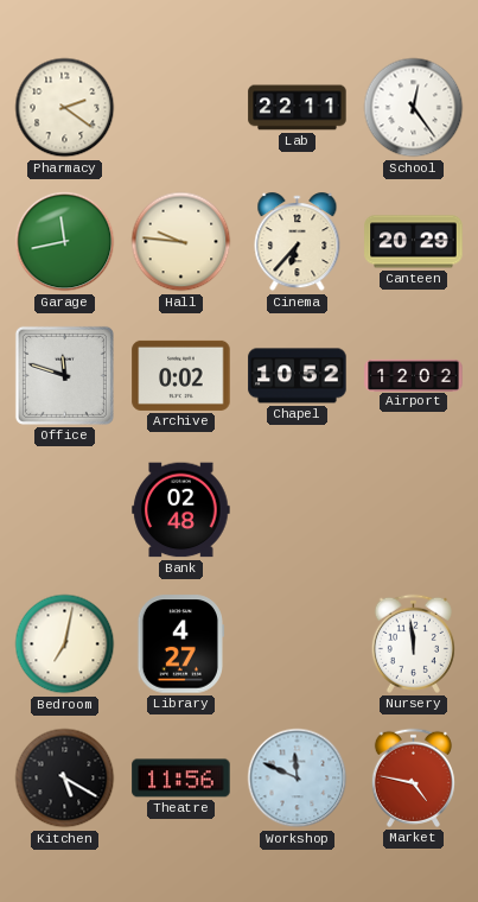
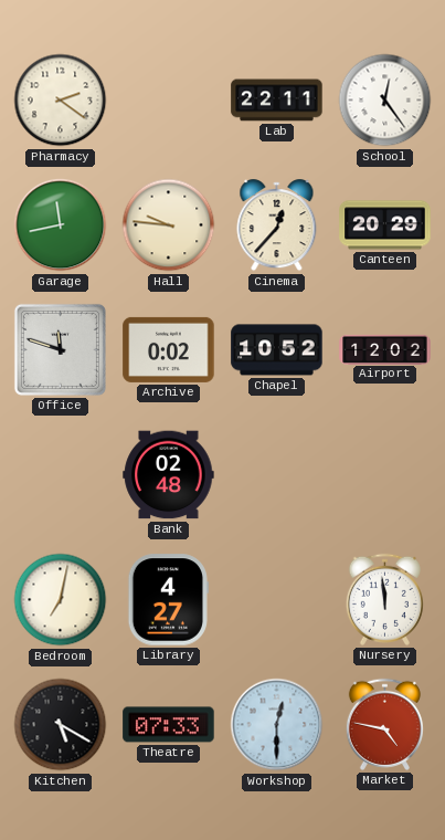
Cinema: 6:37 -> 12:37 (277, 225)
Theatre: 11:56 -> 07:33 (169, 725)
Workshop: 11:49 -> 12:30 (277, 725)
